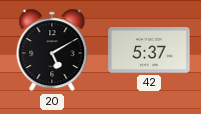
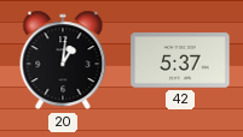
20: 5:10 -> 1:01 (63, 60)
